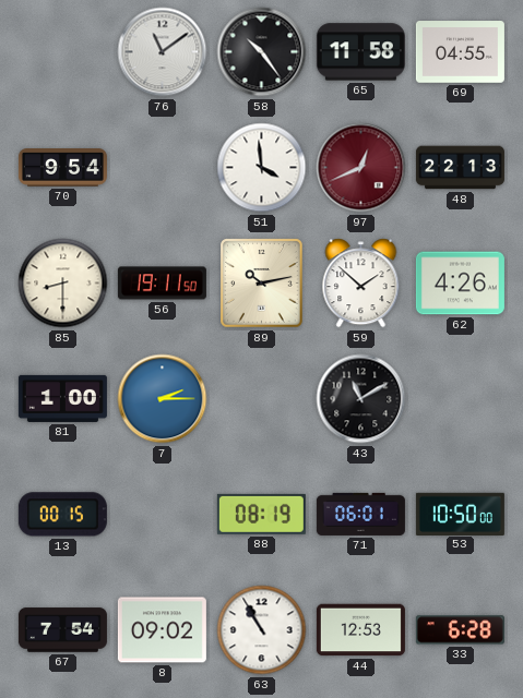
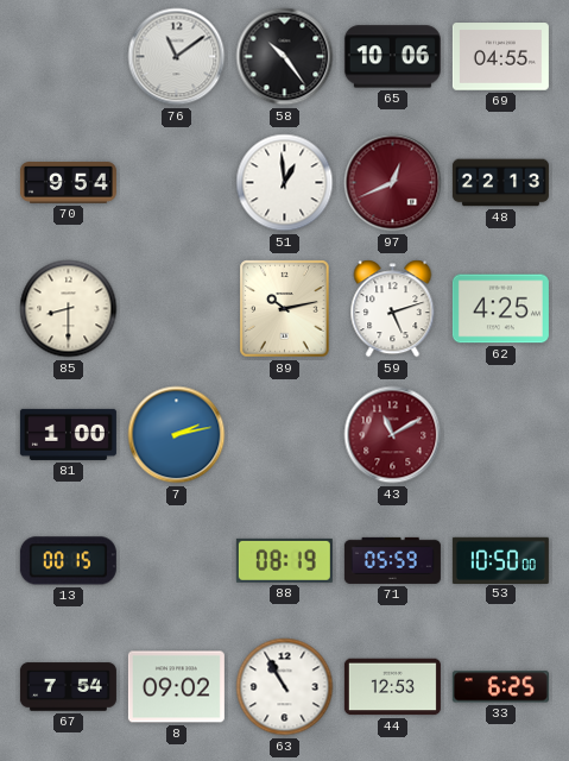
65: 11:58 -> 10:06 (392, 57)
51: 3:59 -> 12:59 (285, 183)
56: 19:11 -> none (162, 284)
59: 1:52 -> 5:12 (393, 309)
62: 4:26 -> 4:25 (500, 309)
7: 2:15 -> 2:13 (177, 435)
43 dial: black -> burgundy (393, 435)
71: 06:01 -> 05:59 (392, 560)
33: 6:28 -> 6:25 (500, 687)
